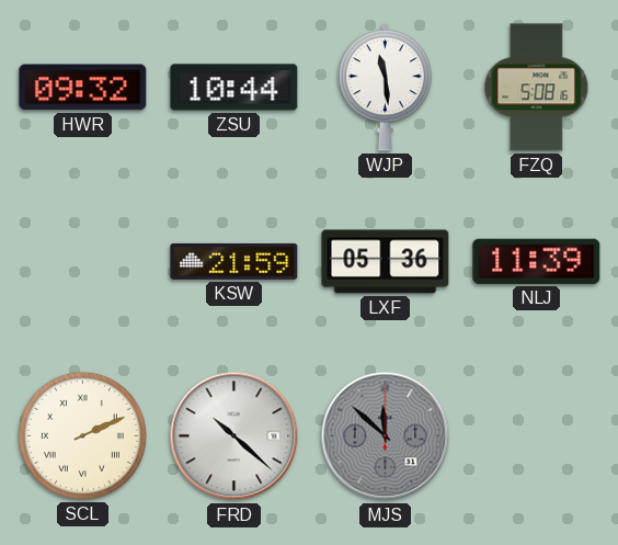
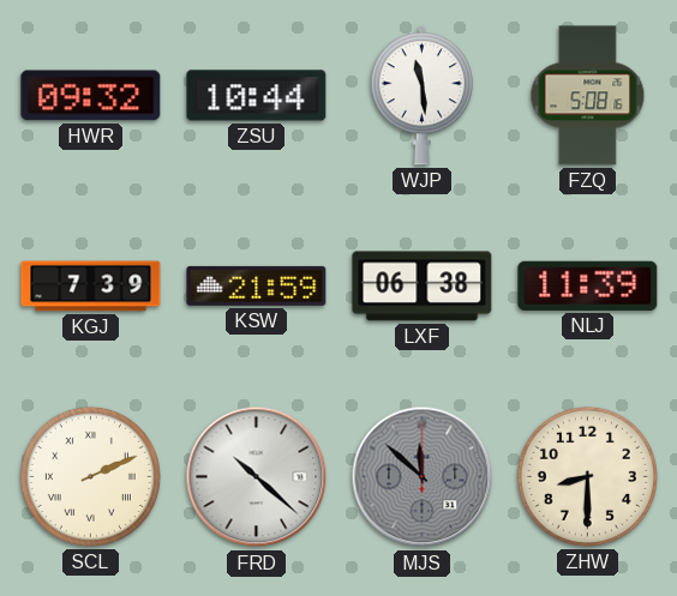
KGJ: none -> 7:39 (91, 287)
LXF: 05:36 -> 06:38 (423, 287)
ZHW: none -> 8:30 (587, 476)
